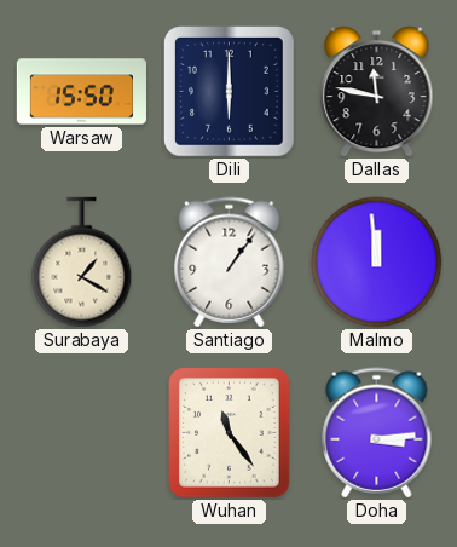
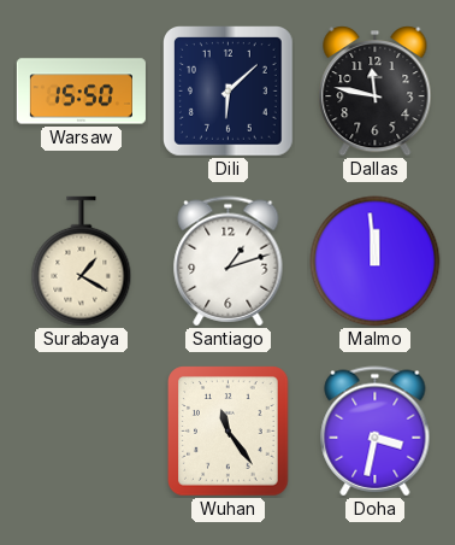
Dili: 6:00 -> 6:08 (229, 92)
Santiago: 1:06 -> 1:12 (229, 262)
Doha: 3:14 -> 3:32 (376, 432)
